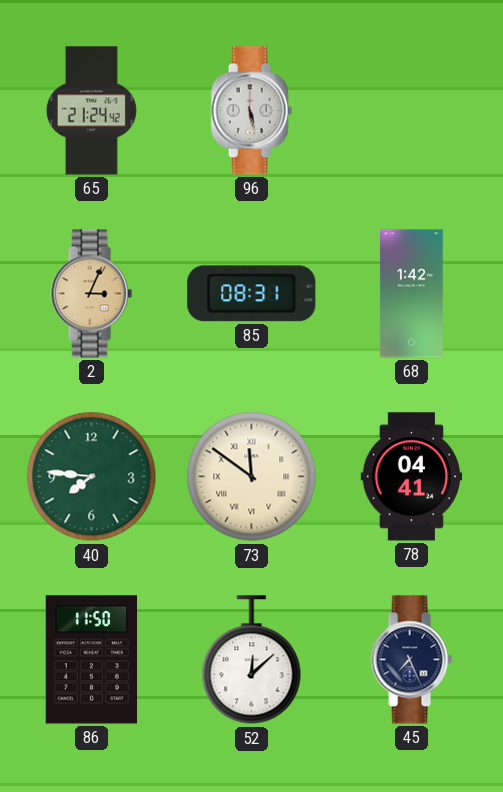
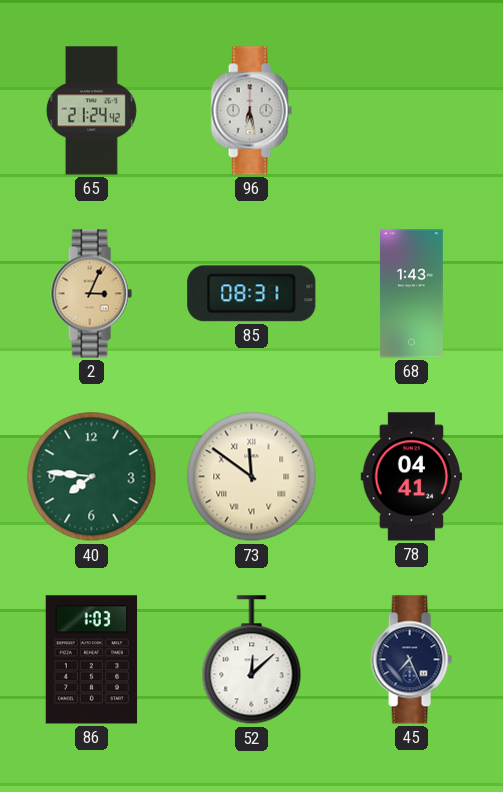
96: 5:28 -> 6:28 (251, 111)
68: 1:42 -> 1:43 (411, 294)
86: 11:50 -> 1:03 (92, 660)
